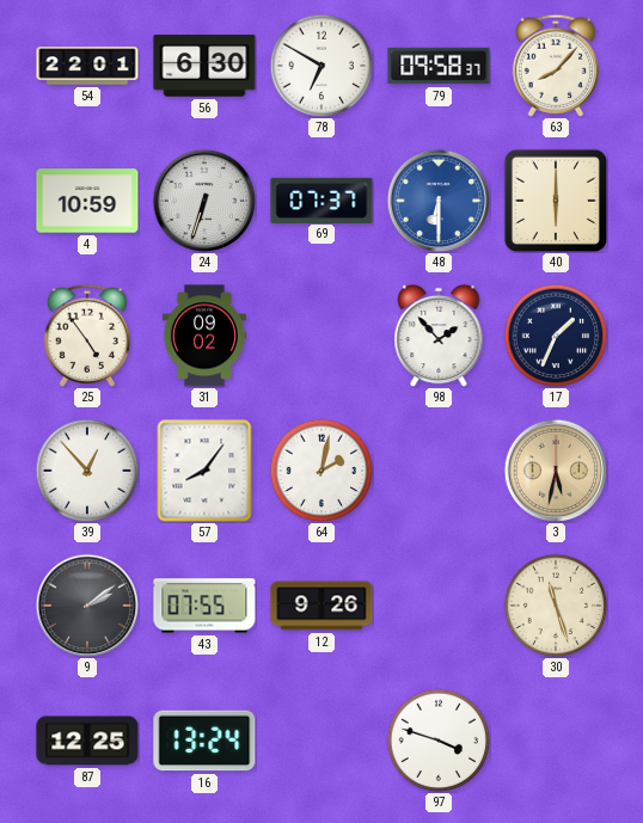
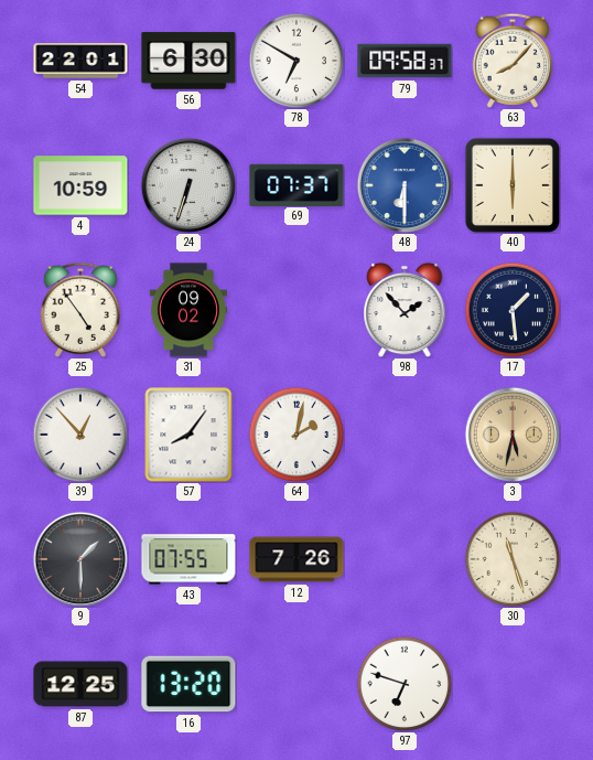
17: 1:34 -> 1:29 (513, 310)
9: 2:09 -> 1:30 (80, 559)
12: 9:26 -> 7:26 (296, 559)
16: 13:24 -> 13:20 (188, 684)
97: 3:48 -> 6:48 (405, 684)
